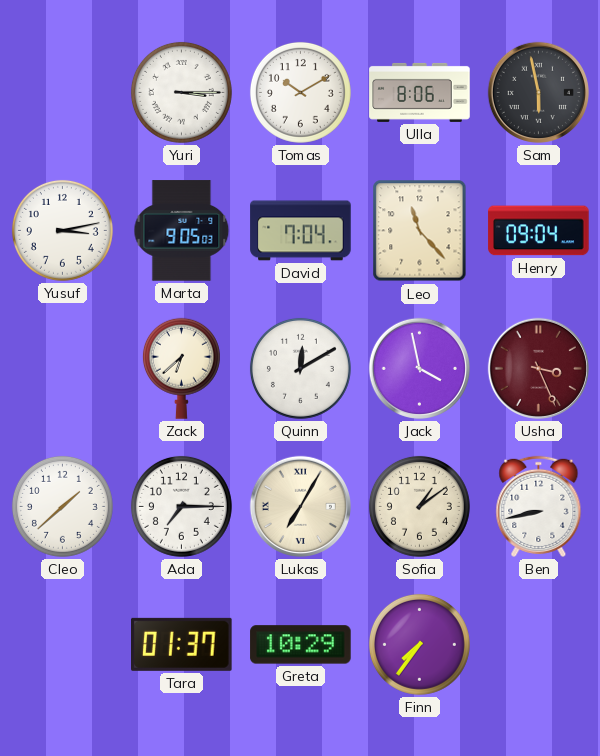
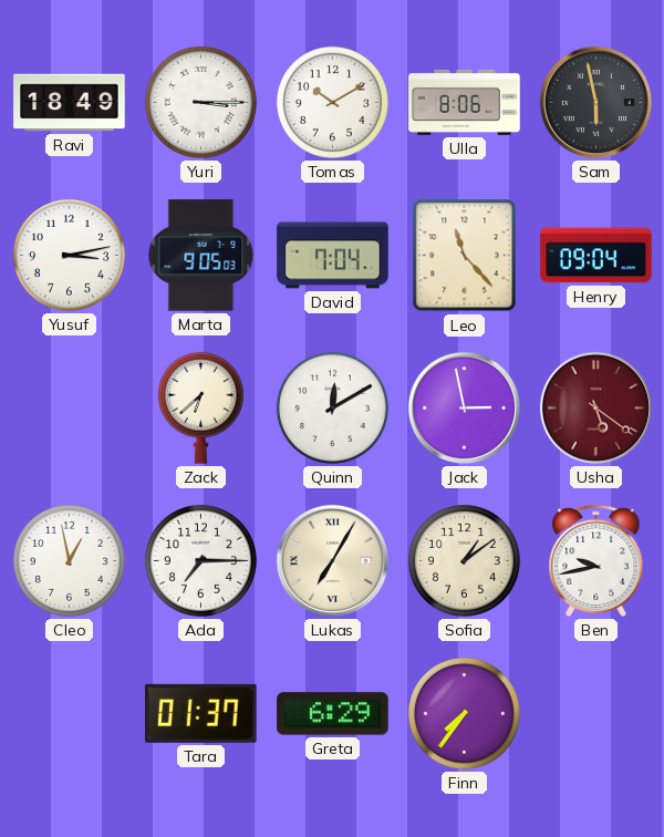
Ravi: none -> 18:49 (70, 103)
Jack: 3:58 -> 2:58 (464, 407)
Usha: 3:26 -> 5:21 (595, 407)
Cleo: 1:38 -> 12:58 (69, 560)
Ben: 8:43 -> 9:43 (596, 560)
Greta: 10:29 -> 6:29 (333, 714)
